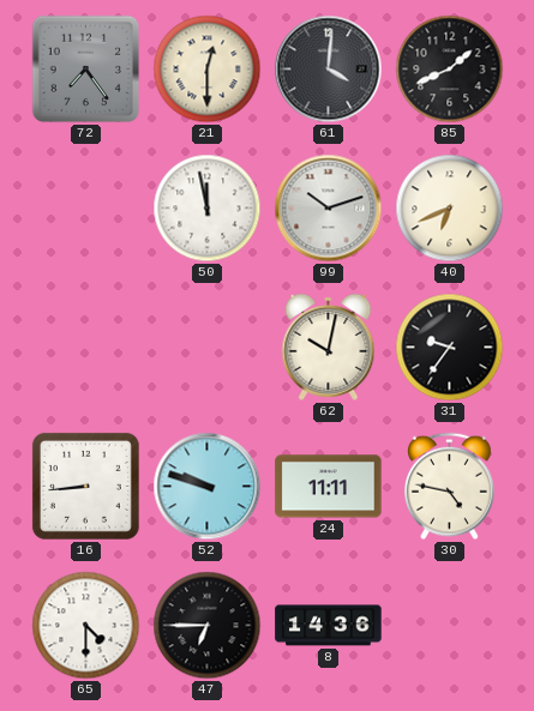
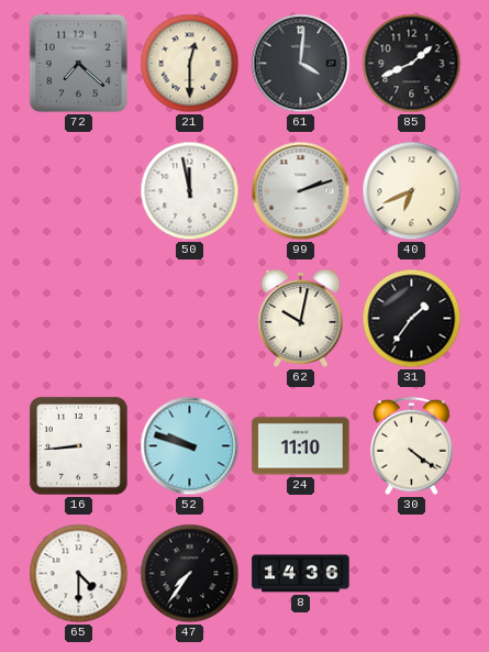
72: 7:24 -> 7:22 (79, 64)
99: 10:12 -> 2:12 (301, 191)
31: 9:36 -> 1:36 (412, 319)
24: 11:11 -> 11:10 (301, 446)
30: 4:47 -> 4:21 (411, 446)
47: 6:45 -> 7:36 (190, 574)
